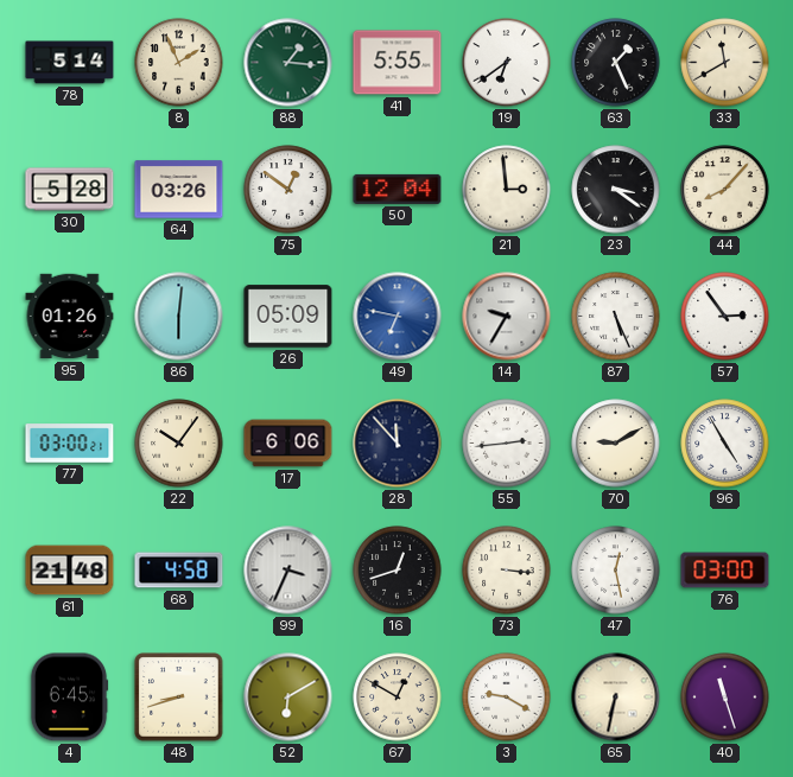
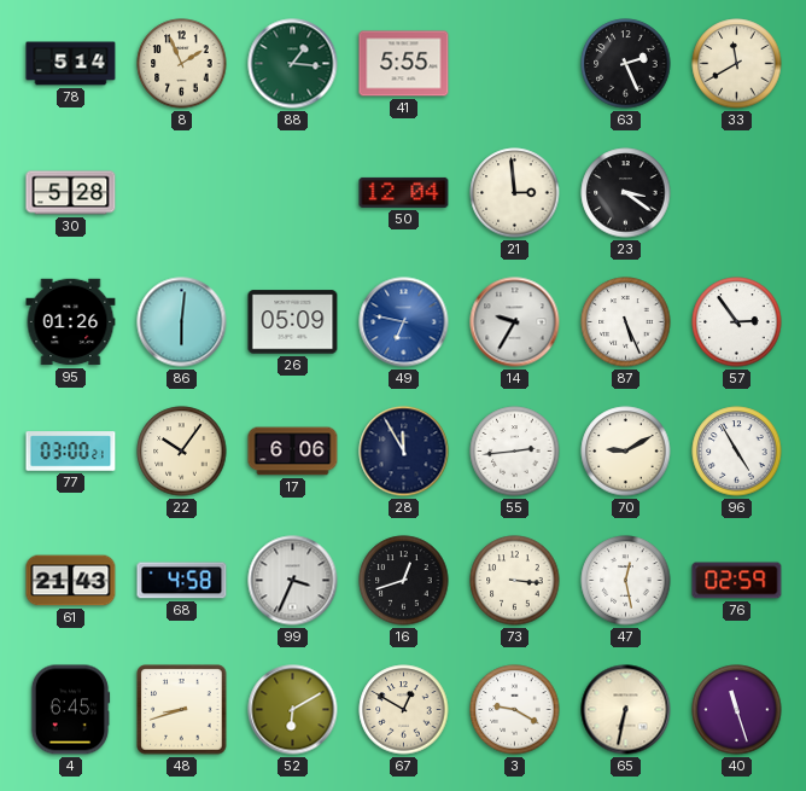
19: 6:39 -> none (507, 63)
63: 1:26 -> 2:26 (626, 64)
64: 03:26 -> none (179, 190)
75: 12:51 -> none (288, 190)
44: 8:07 -> none (725, 190)
28: 11:53 -> 11:55 (404, 452)
61: 21:48 -> 21:43 (71, 581)
76: 03:00 -> 02:59 (737, 581)
